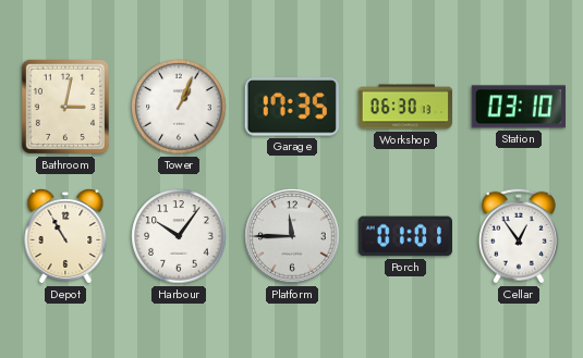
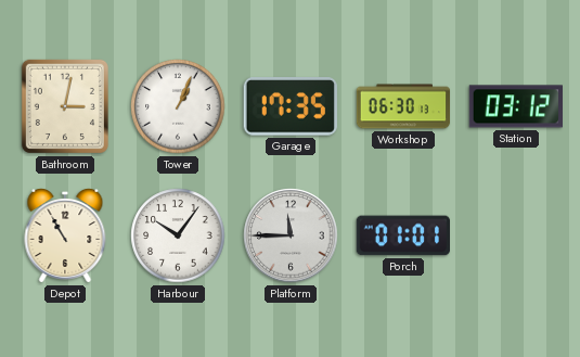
Station: 03:10 -> 03:12 (515, 106)
Cellar: 12:54 -> none (519, 236)
